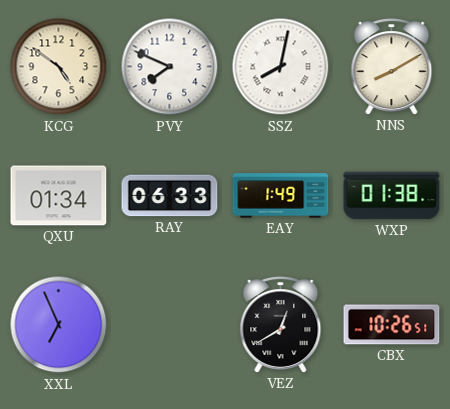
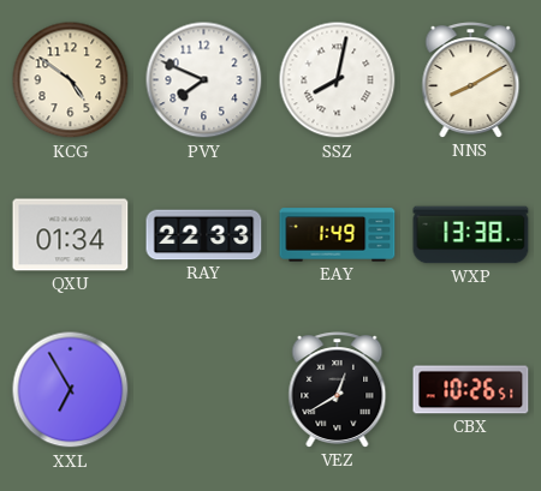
RAY: 06:33 -> 22:33 (204, 235)
WXP: 01:38 -> 13:38 (471, 235)
XXL: 6:56 -> 6:55 (71, 390)
